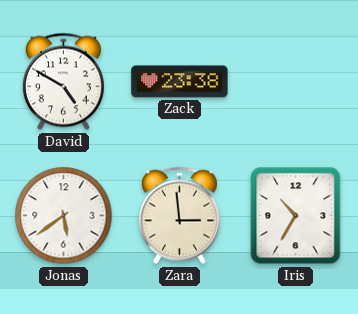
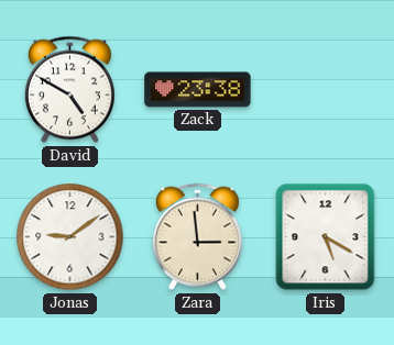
Jonas: 5:39 -> 9:09 (70, 237)
Iris: 10:35 -> 5:20 (326, 237)
